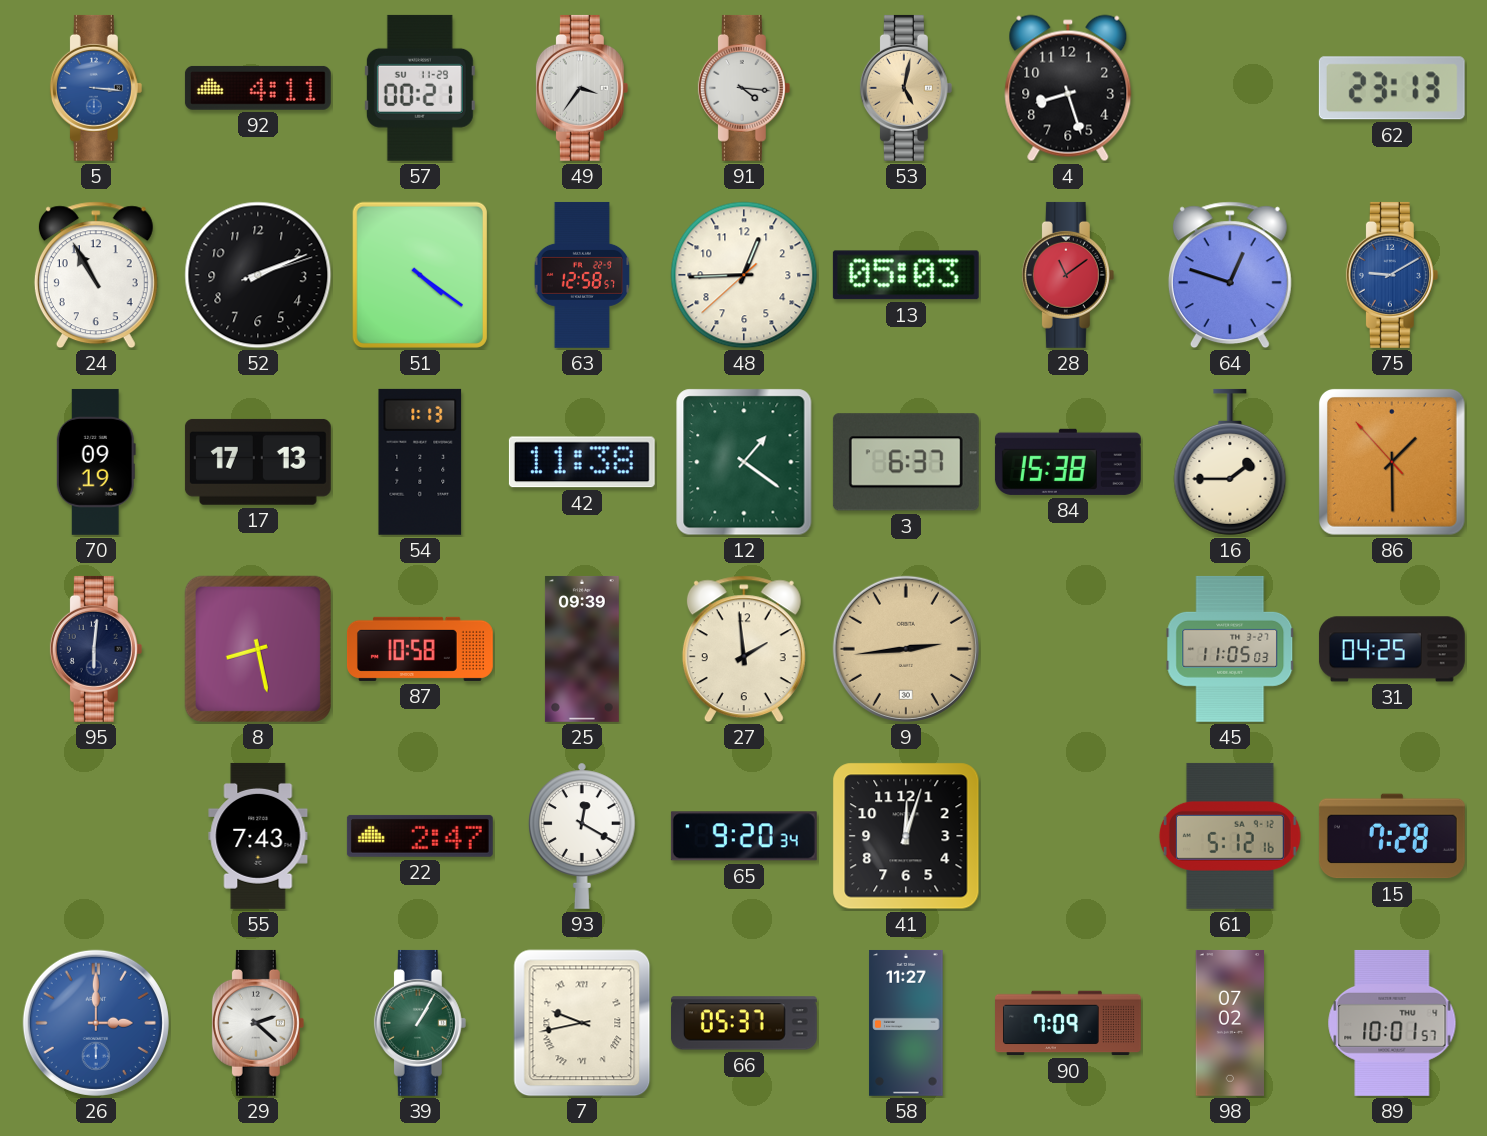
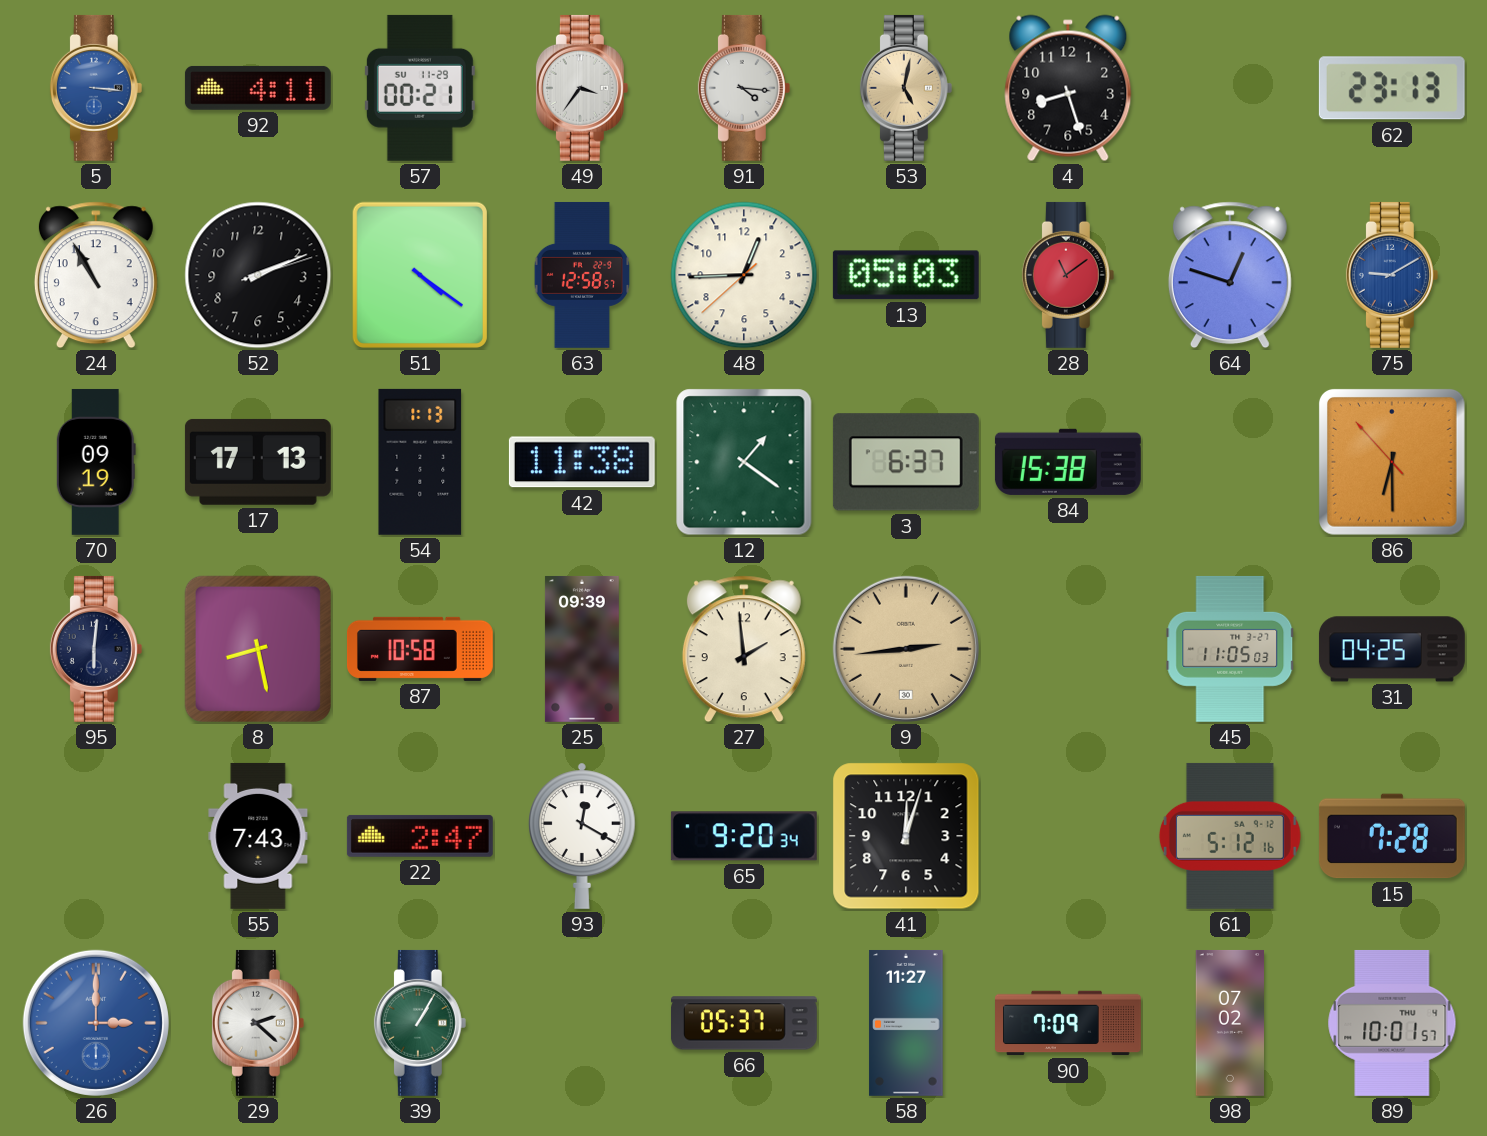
16: 1:45 -> none (1230, 462)
86: 1:29 -> 6:29 (1393, 463)
7: 9:43 -> none (582, 1023)
